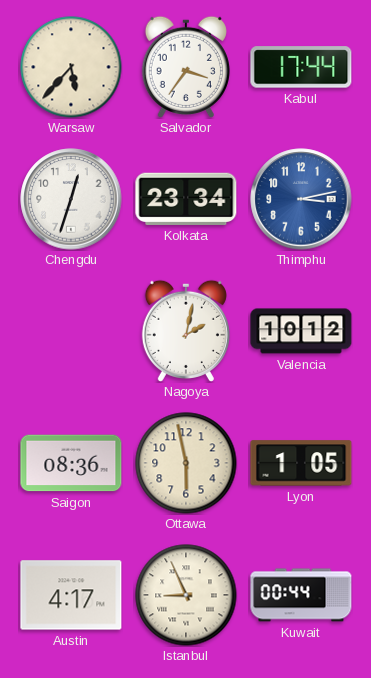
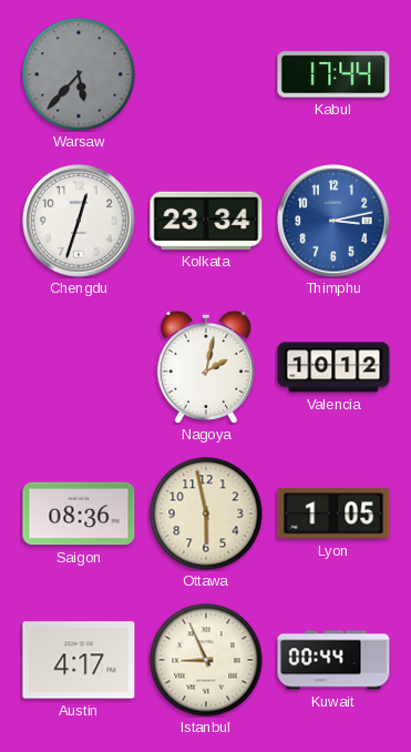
Warsaw dial: cream -> grey (79, 74)
Salvador: 3:36 -> none (186, 67)
